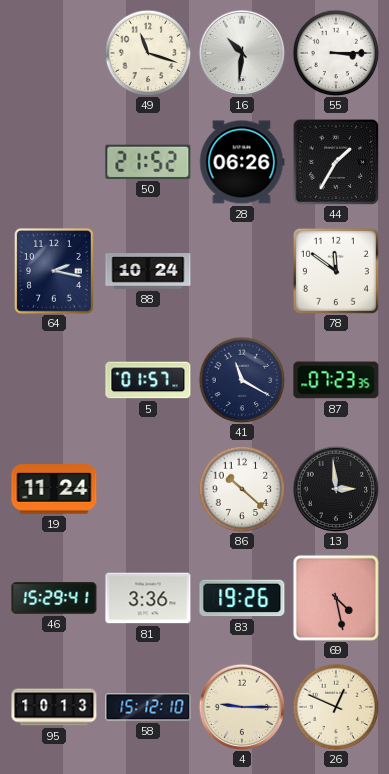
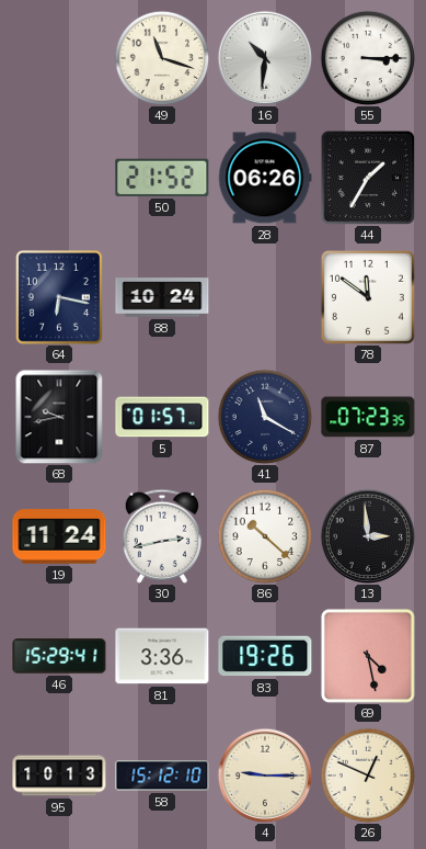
64: 2:17 -> 6:17 (59, 298)
68: none -> 9:43 (59, 417)
30: none -> 2:43 (161, 536)
